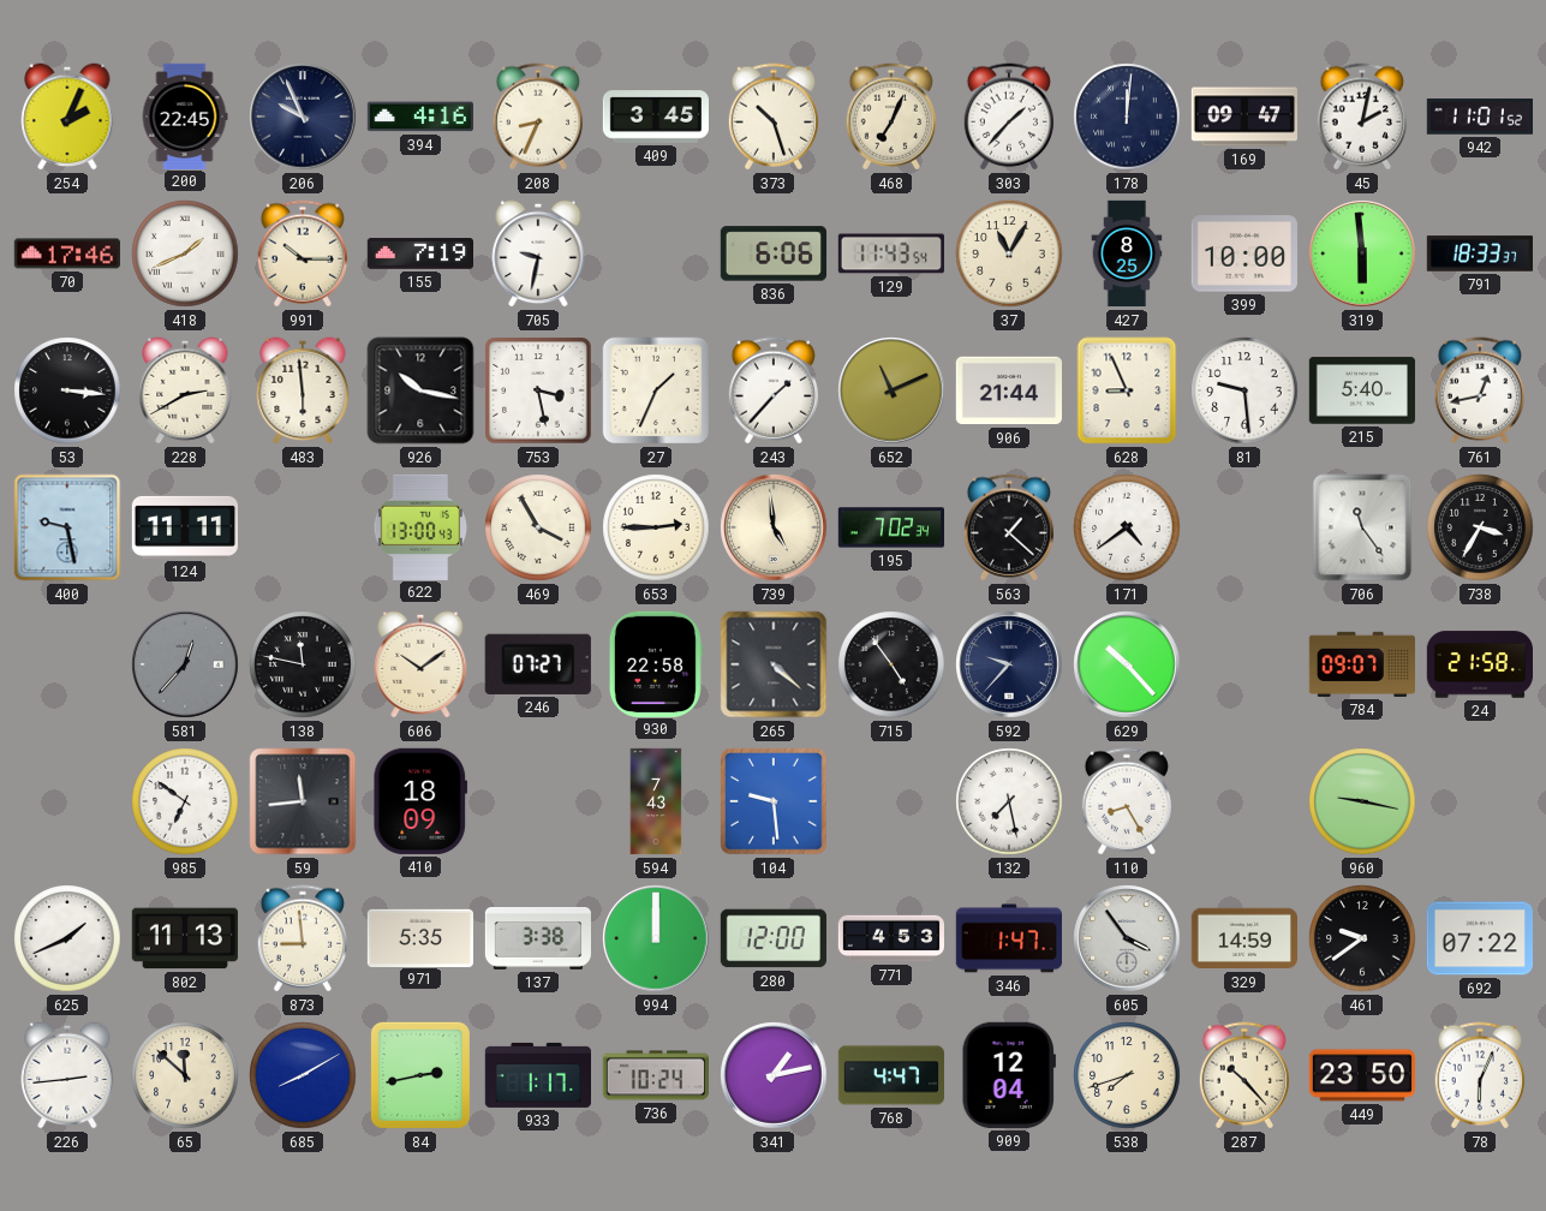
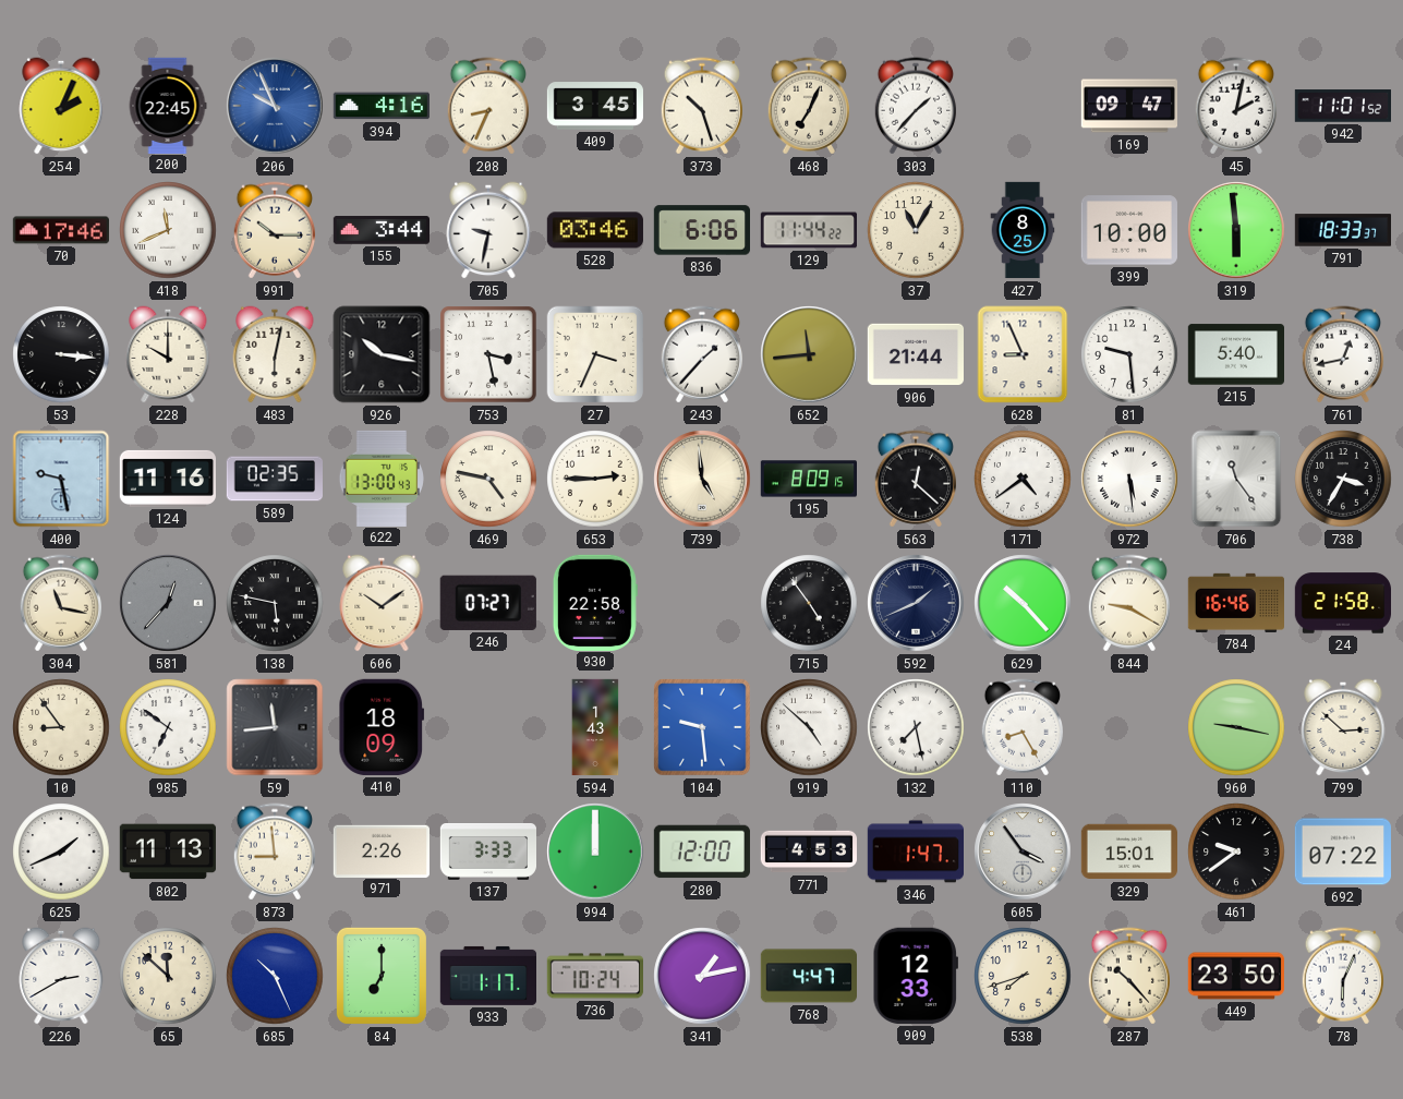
206 dial: navy -> blue (275, 106)
178: 12:01 -> none (1127, 117)
418: 1:41 -> 11:41 (168, 230)
155: 7:19 -> 3:44 (380, 230)
528: none -> 03:46 (595, 230)
129: 11:43 -> 11:44 (808, 230)
228: 2:40 -> 10:00 (168, 354)
483: 5:59 -> 6:02 (275, 354)
27: 1:34 -> 3:34 (595, 354)
652: 11:11 -> 11:44 (809, 354)
124: 11:11 -> 11:16 (167, 479)
589: none -> 02:35 (274, 479)
469: 3:55 -> 4:47 (488, 479)
195: 7:02 -> 8:09 (808, 479)
563: 1:22 -> 12:22 (915, 479)
972: none -> 5:29 (1129, 479)
304: none -> 11:17 (60, 603)
138: 11:47 -> 5:47 (275, 603)
265: 4:22 -> none (774, 664)
592: 9:37 -> 1:41 (916, 603)
844: none -> 9:20 (1128, 603)
784: 09:07 -> 16:46 (1235, 603)
10: none -> 8:54 (61, 727)
594: 7:43 -> 1:43 (595, 727)
919: none -> 4:52 (809, 727)
799: none -> 2:52 (1343, 727)
971: 5:35 -> 2:26 (380, 850)
137: 3:38 -> 3:33 (487, 853)
329: 14:59 -> 15:01 (1128, 852)
226: 2:44 -> 2:40 (61, 976)
685: 8:10 -> 10:26 (275, 976)
84: 2:43 -> 7:00 (382, 976)
909: 12:04 -> 12:33 (916, 976)
